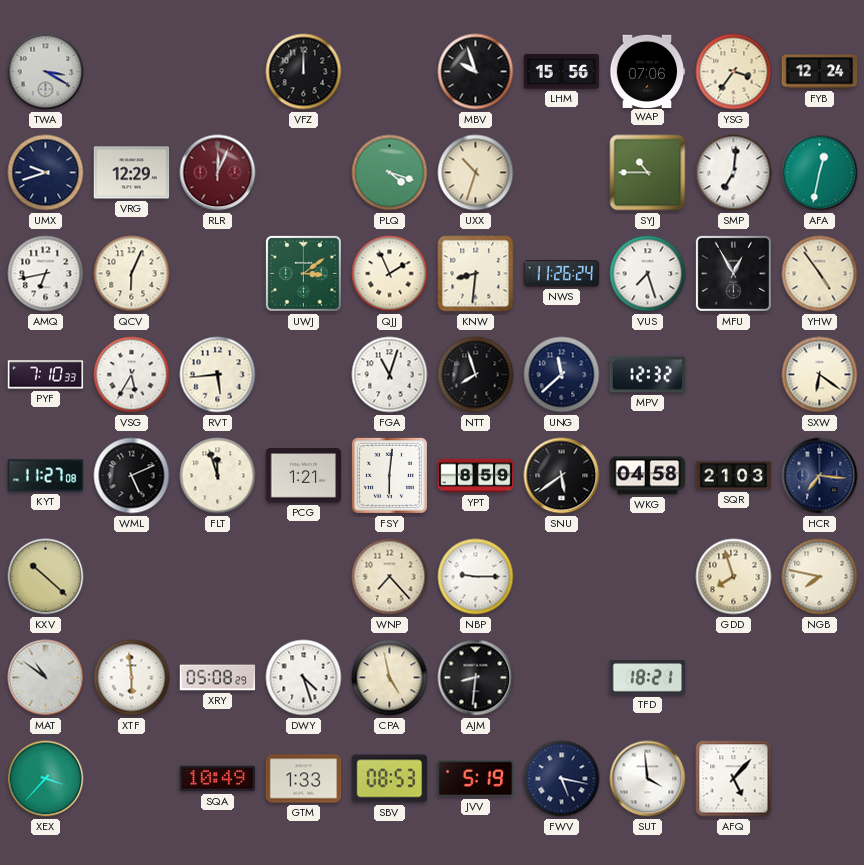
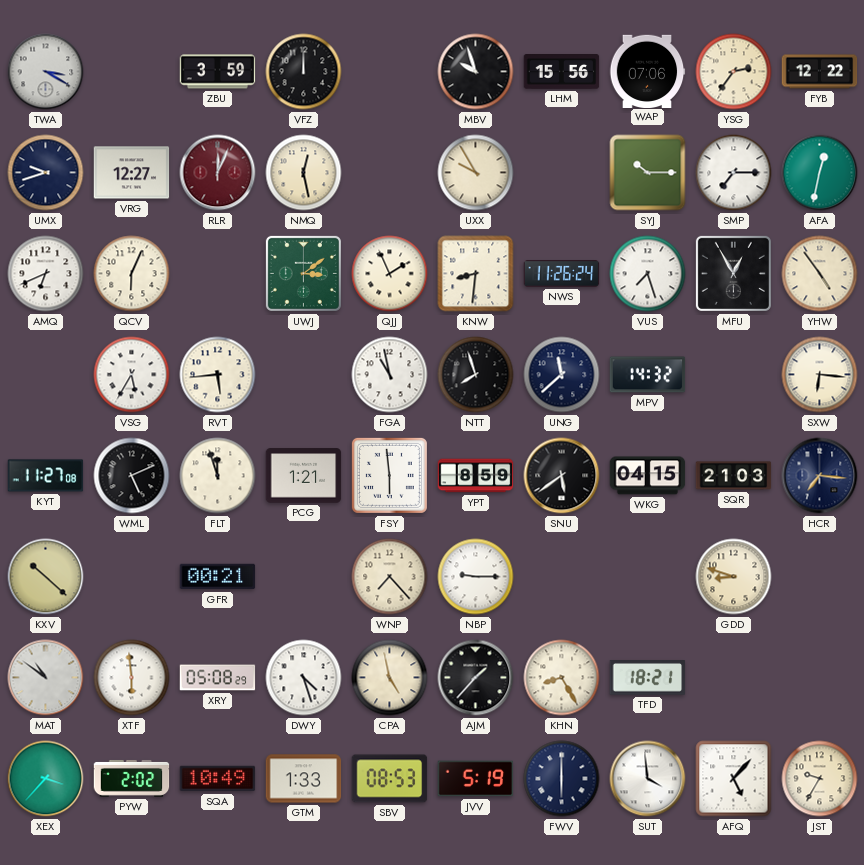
ZBU: none -> 3:59 (218, 72)
YSG: 3:36 -> 2:36 (734, 72)
FYB: 12:24 -> 12:22 (820, 72)
VRG: 12:29 -> 12:27 (132, 173)
NMQ: none -> 12:28 (304, 173)
PLQ: 4:18 -> none (390, 173)
UXX: 10:33 -> 9:55 (476, 173)
SYJ: 10:45 -> 10:15 (648, 173)
SMP: 7:01 -> 7:15 (734, 173)
AMQ: 6:43 -> 6:41 (46, 274)
PYF: 7:10 -> none (46, 375)
FGA: 11:03 -> 10:58 (390, 375)
MPV: 12:32 -> 14:32 (648, 375)
SXW: 6:21 -> 6:16 (820, 375)
FSY: 6:01 -> 5:59 (389, 475)
WKG: 04:58 -> 04:15 (648, 476)
GFR: none -> 00:21 (218, 577)
GDD: 7:57 -> 8:48 (734, 577)
NGB: 7:47 -> none (820, 577)
AJM: 8:31 -> 1:37 (476, 678)
KHN: none -> 8:25 (562, 678)
PYW: none -> 2:02 (132, 778)
FWV: 5:17 -> 6:00 (562, 779)
JST: none -> 9:35 (820, 779)
